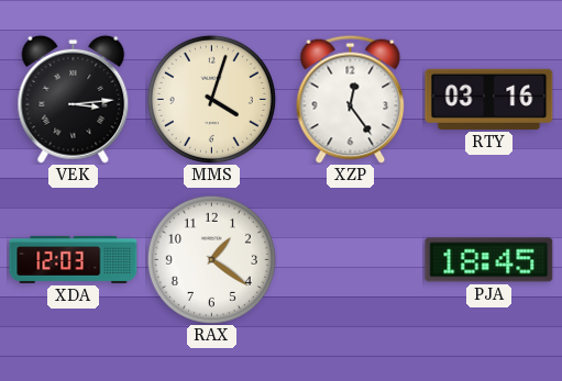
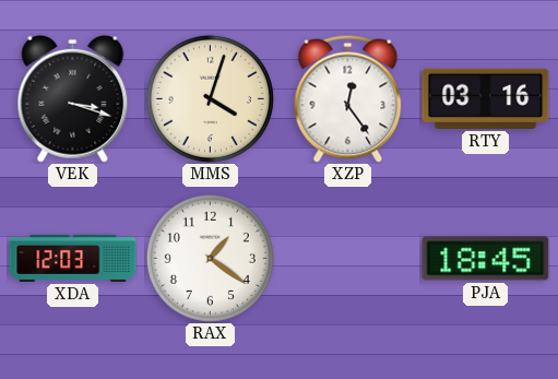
VEK: 3:14 -> 3:18 (73, 98)
